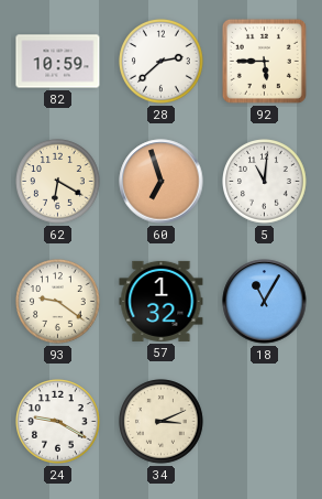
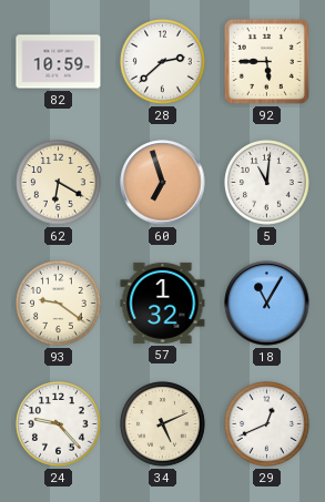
24: 9:20 -> 9:23 (59, 424)
34: 3:11 -> 5:11 (163, 424)
29: none -> 12:41 (267, 424)
